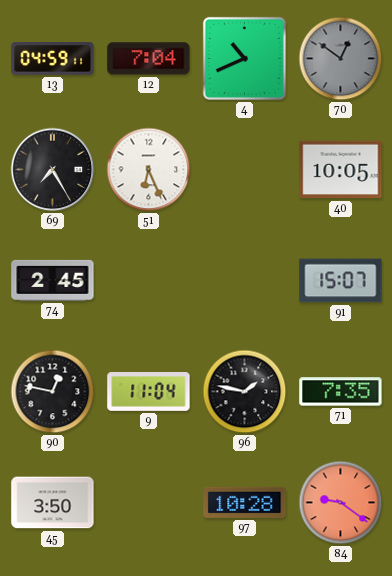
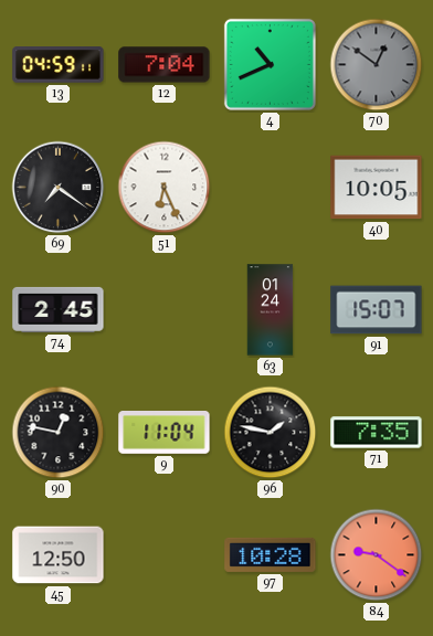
69: 7:25 -> 7:21 (59, 188)
63: none -> 01:24 (271, 310)
45: 3:50 -> 12:50 (59, 555)
